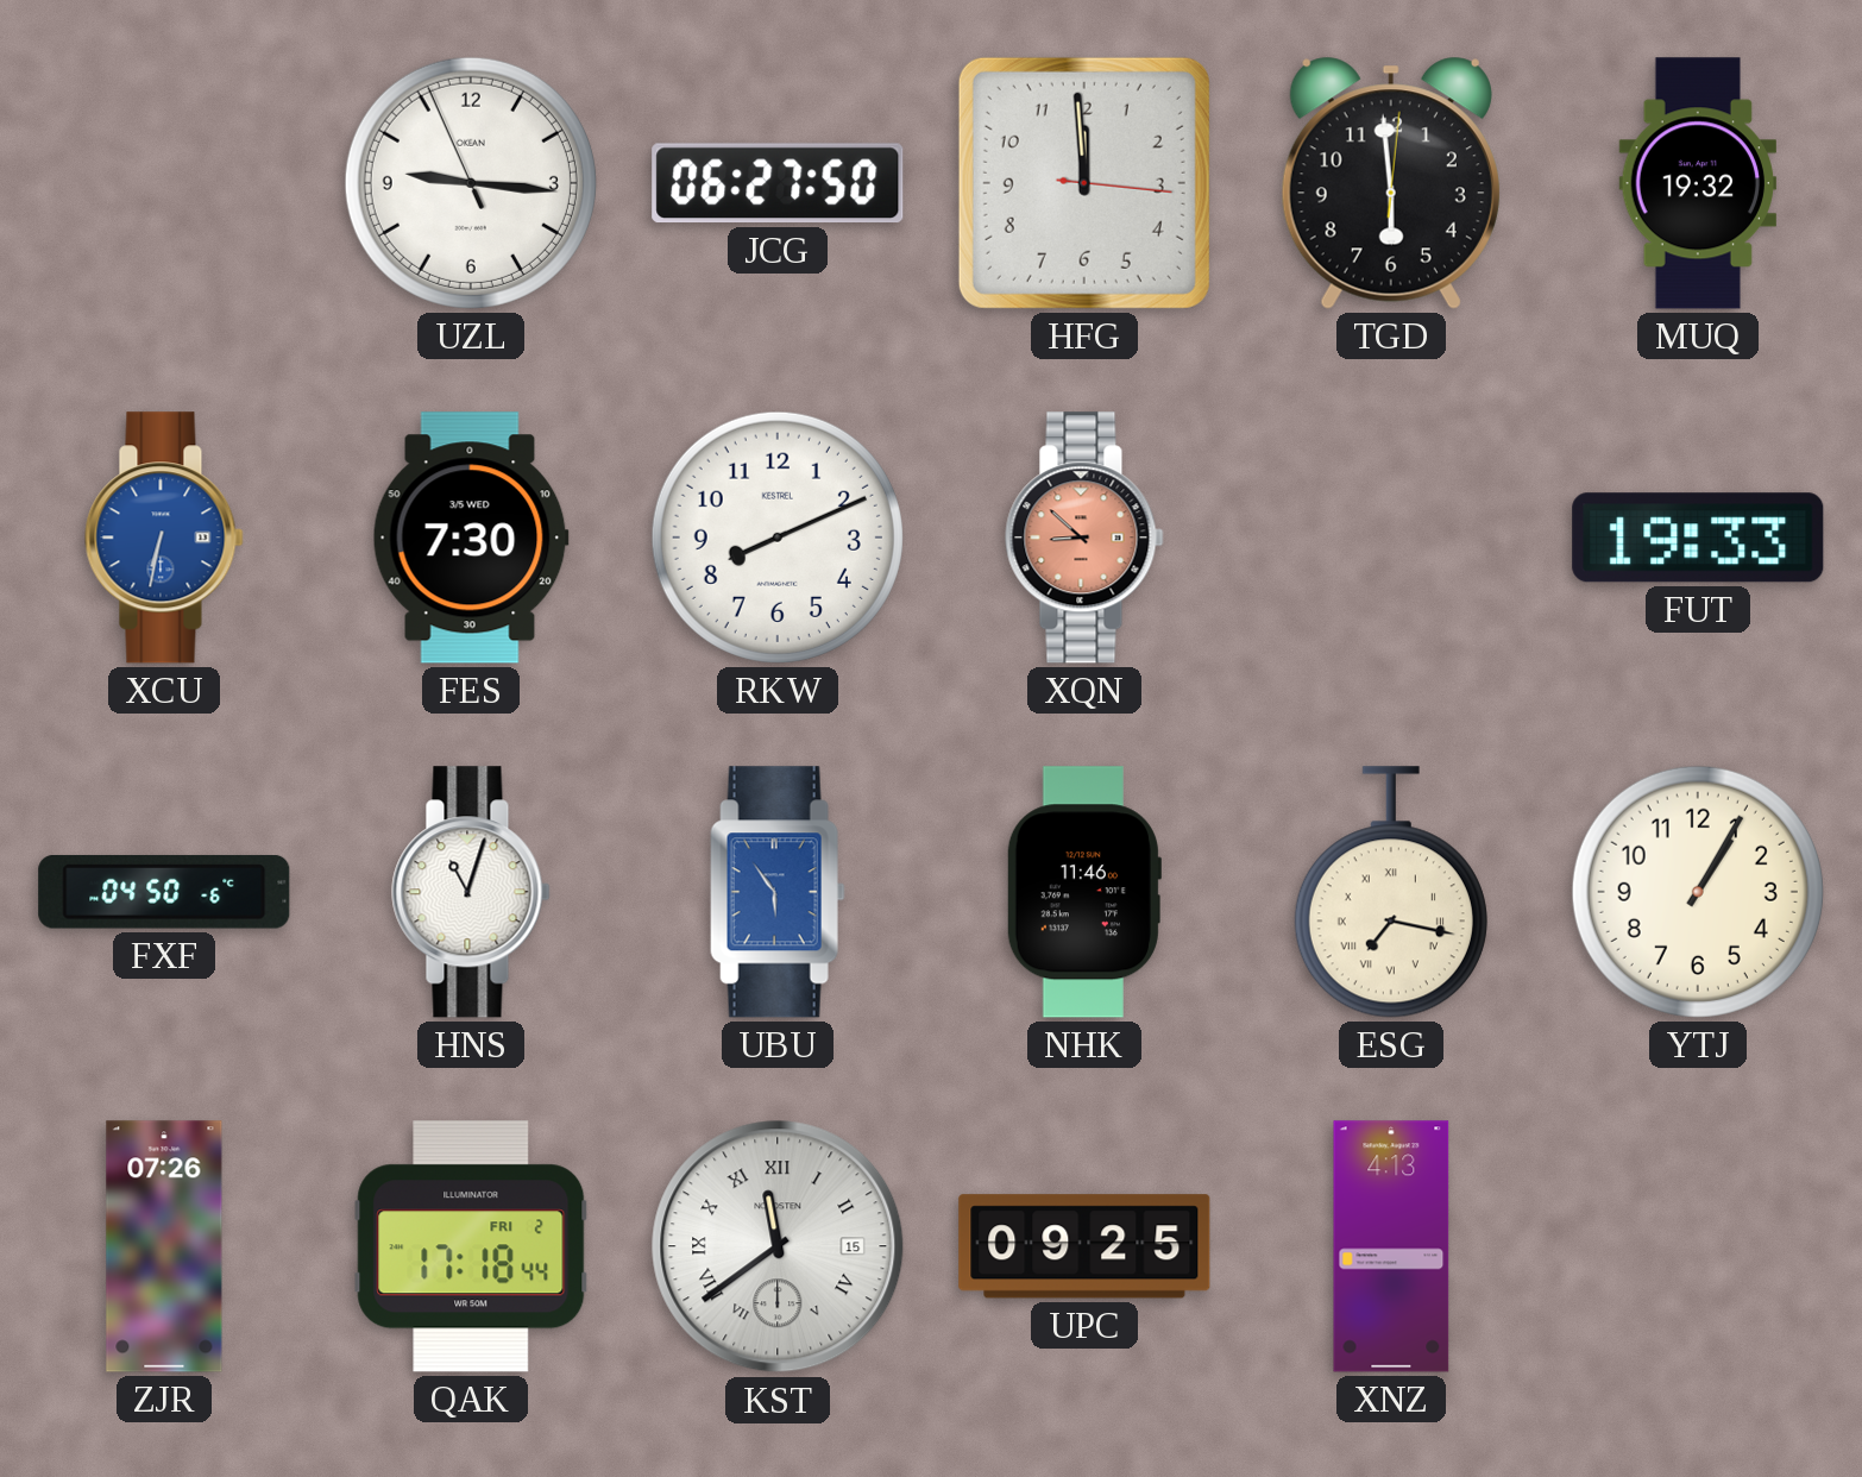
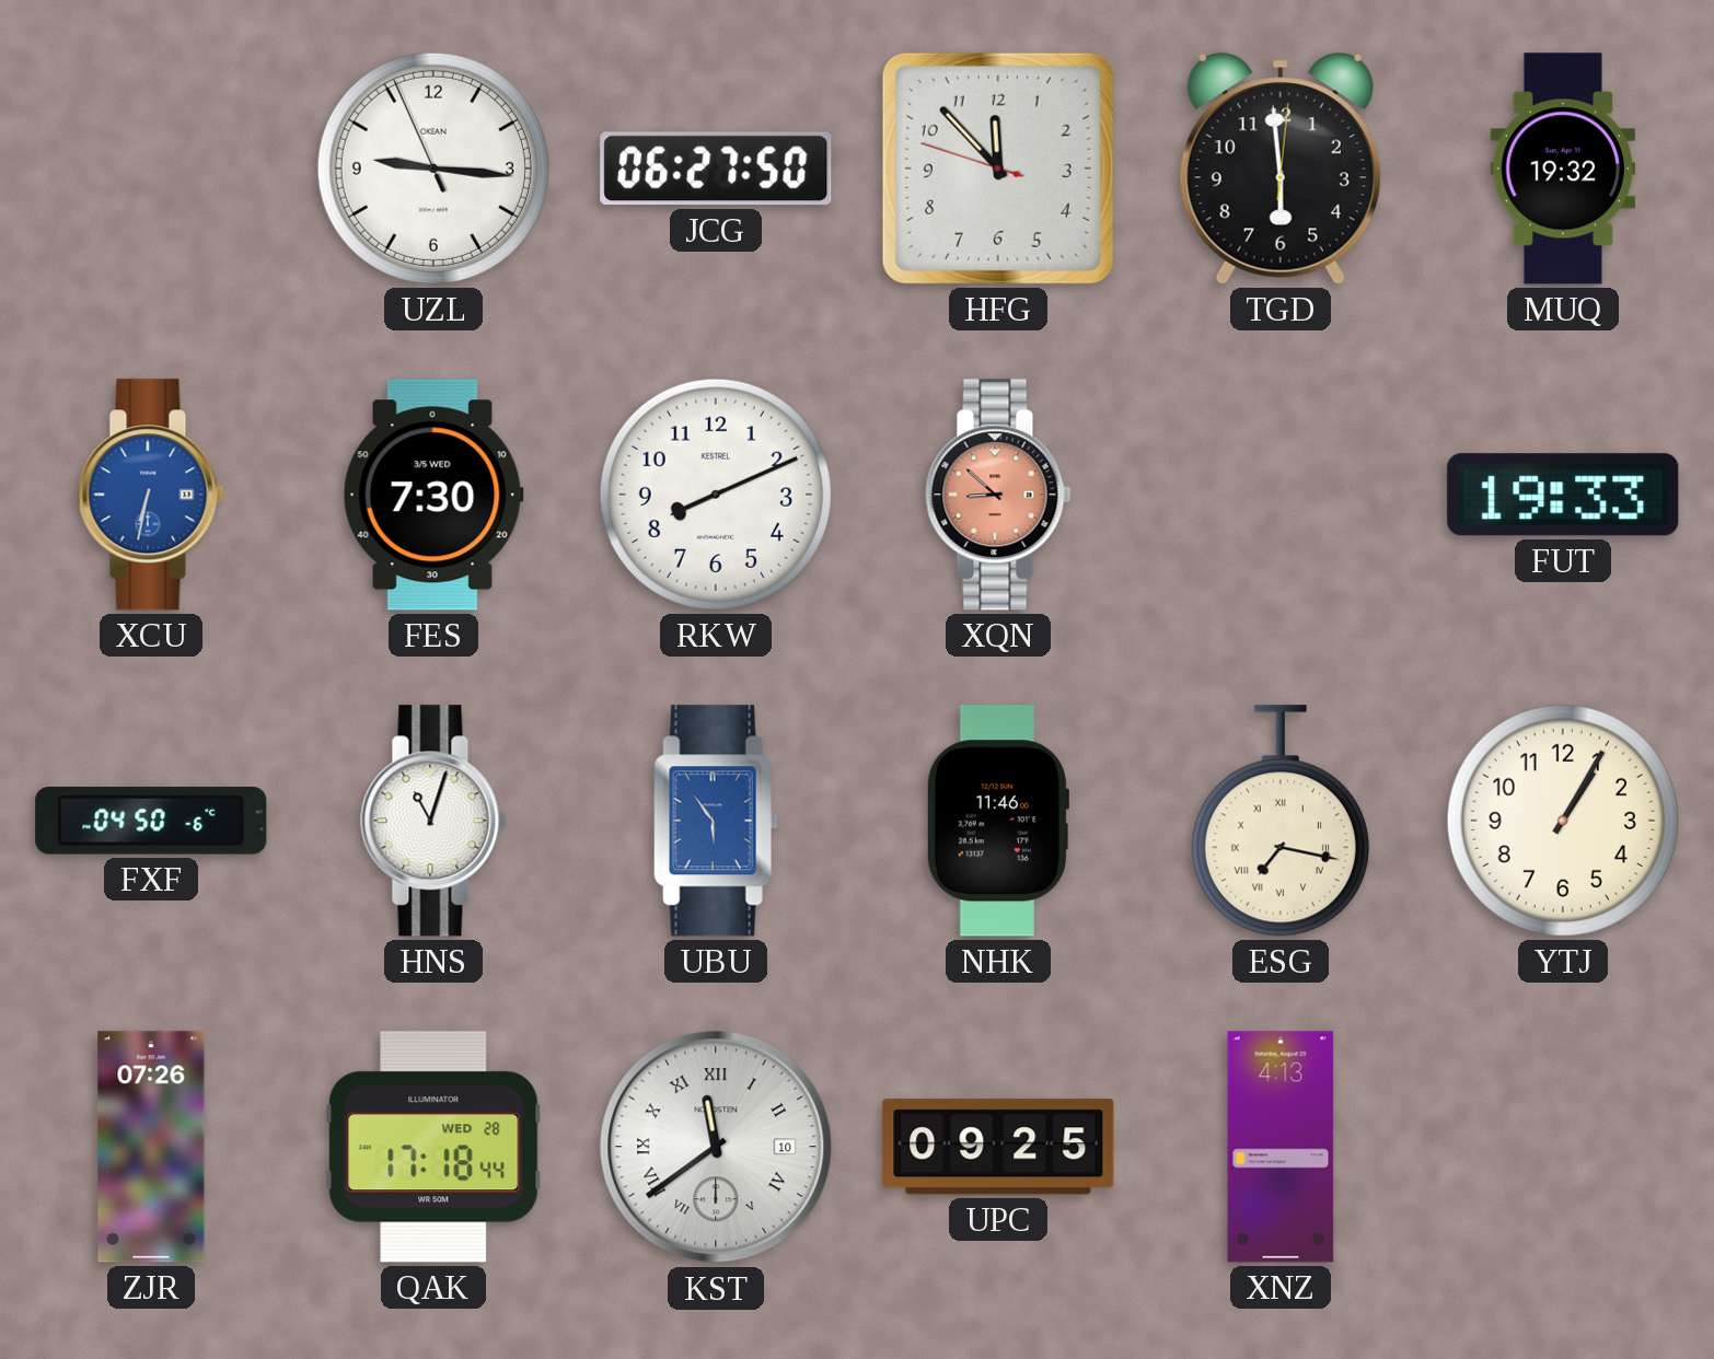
HFG: 11:59 -> 11:52 (998, 169)
QAK date: FRI 2 -> WED 28 (433, 1147)
KST date: 15 -> 10 (716, 1147)
